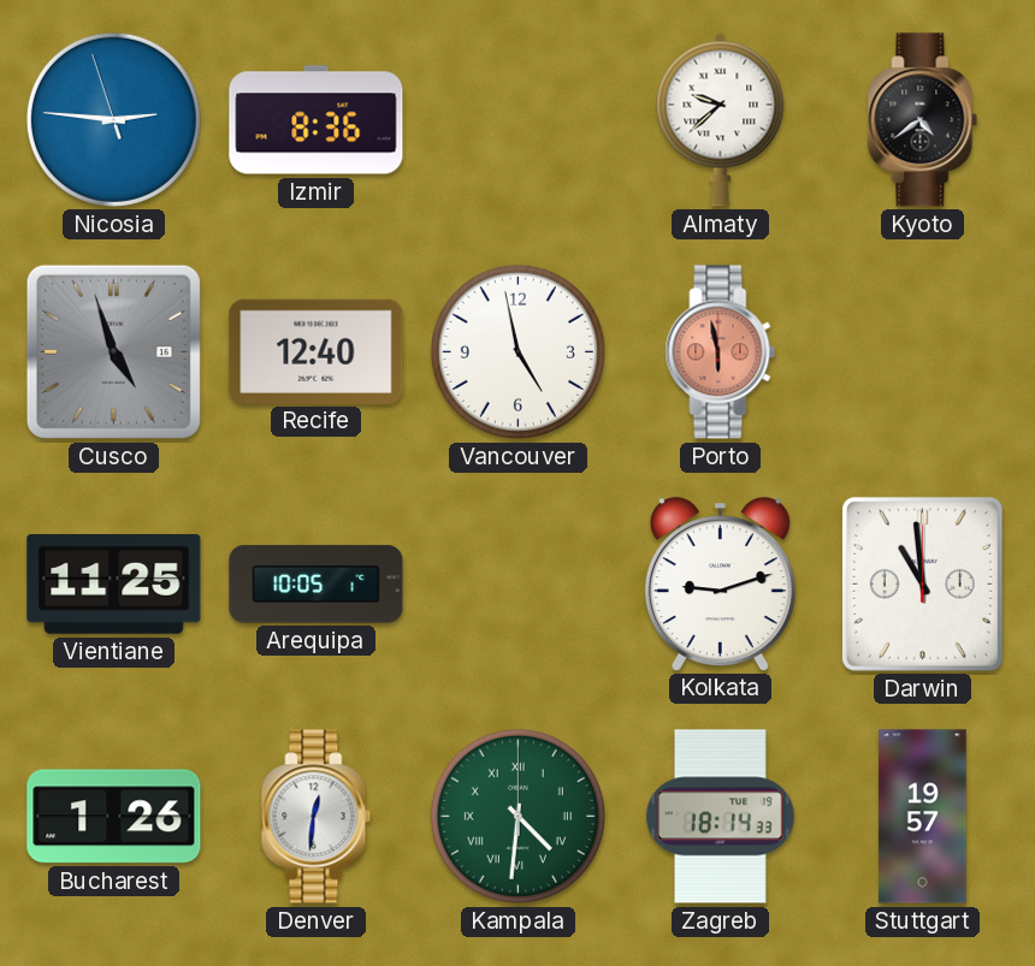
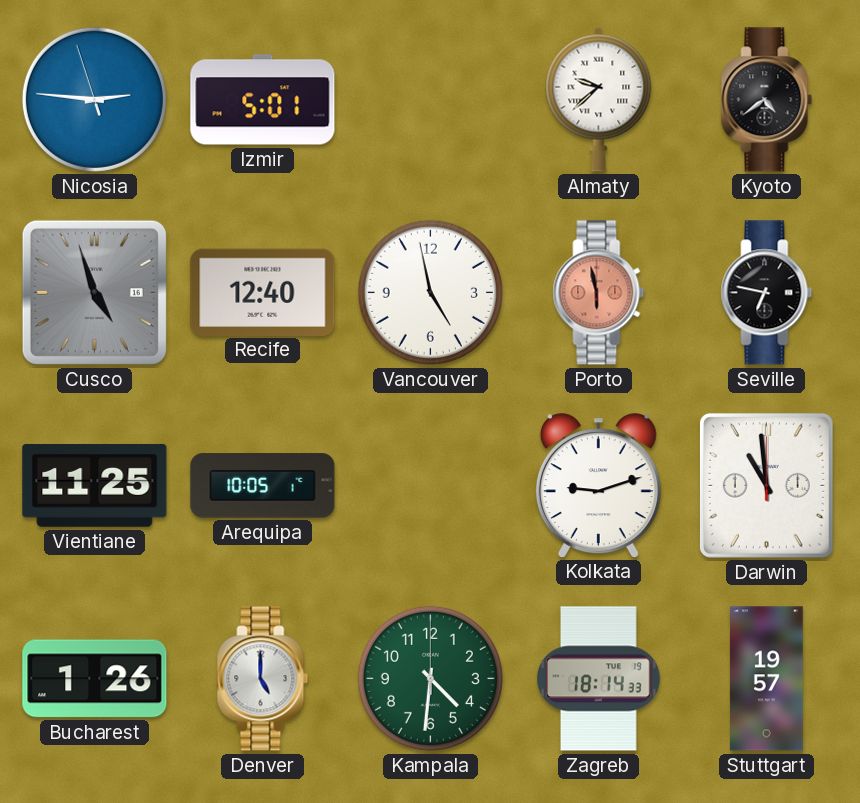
Izmir: 8:36 -> 5:01 (263, 100)
Seville: none -> 6:47 (767, 293)
Denver: 12:31 -> 5:00 (263, 679)
Kampala numerals: Roman -> Arabic (430, 678)
